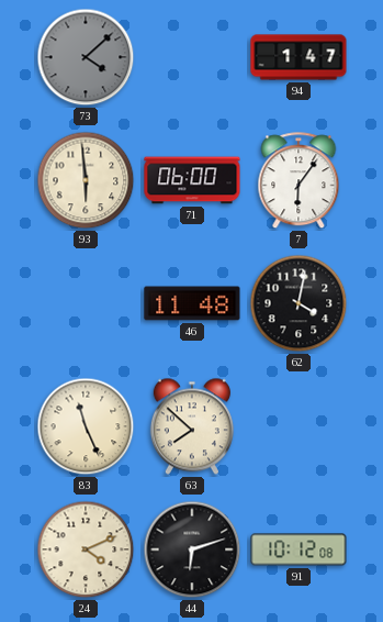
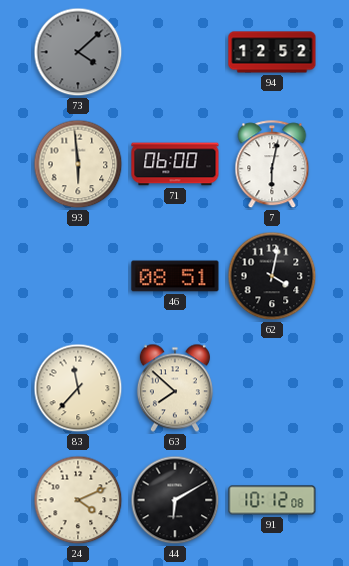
94: 1:47 -> 12:52 (272, 52)
7: 6:06 -> 6:02 (272, 165)
46: 11:48 -> 08:51 (175, 276)
83: 11:26 -> 11:37 (78, 388)
44: 6:12 -> 6:10 (175, 500)
